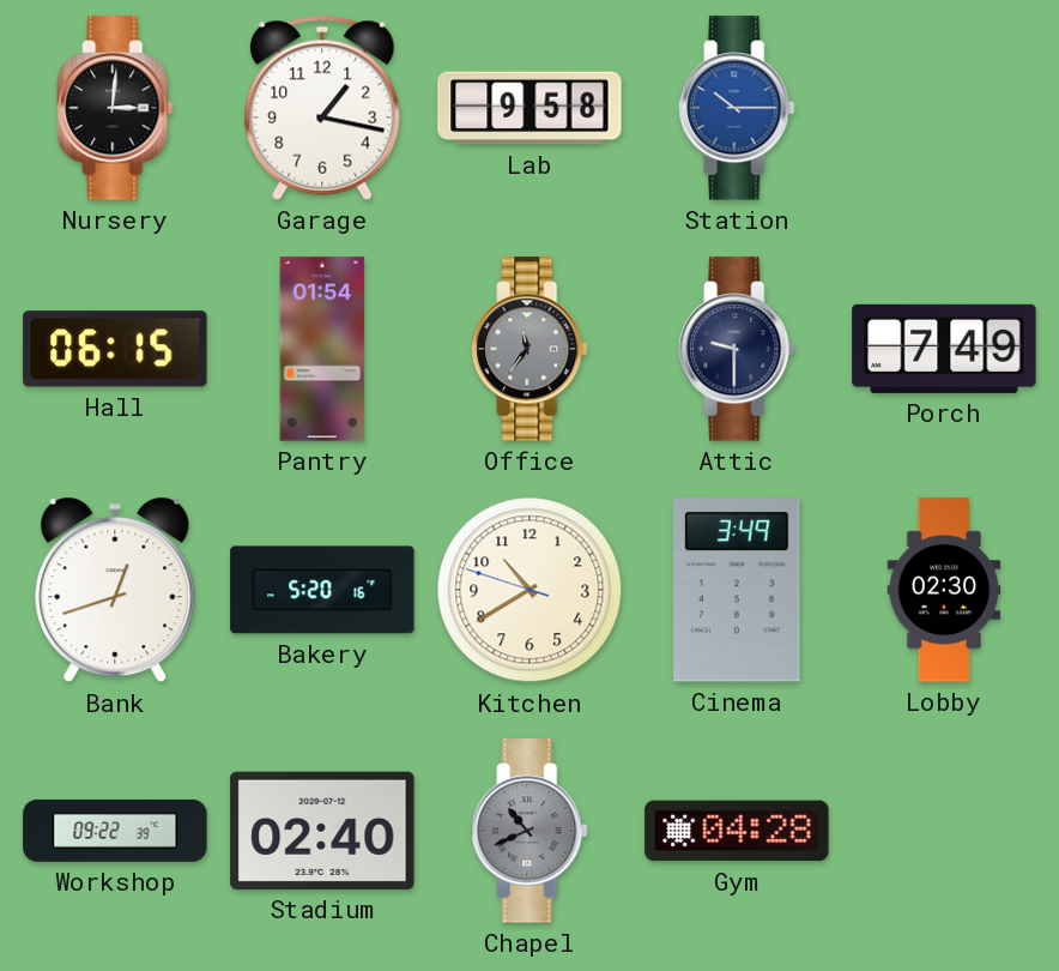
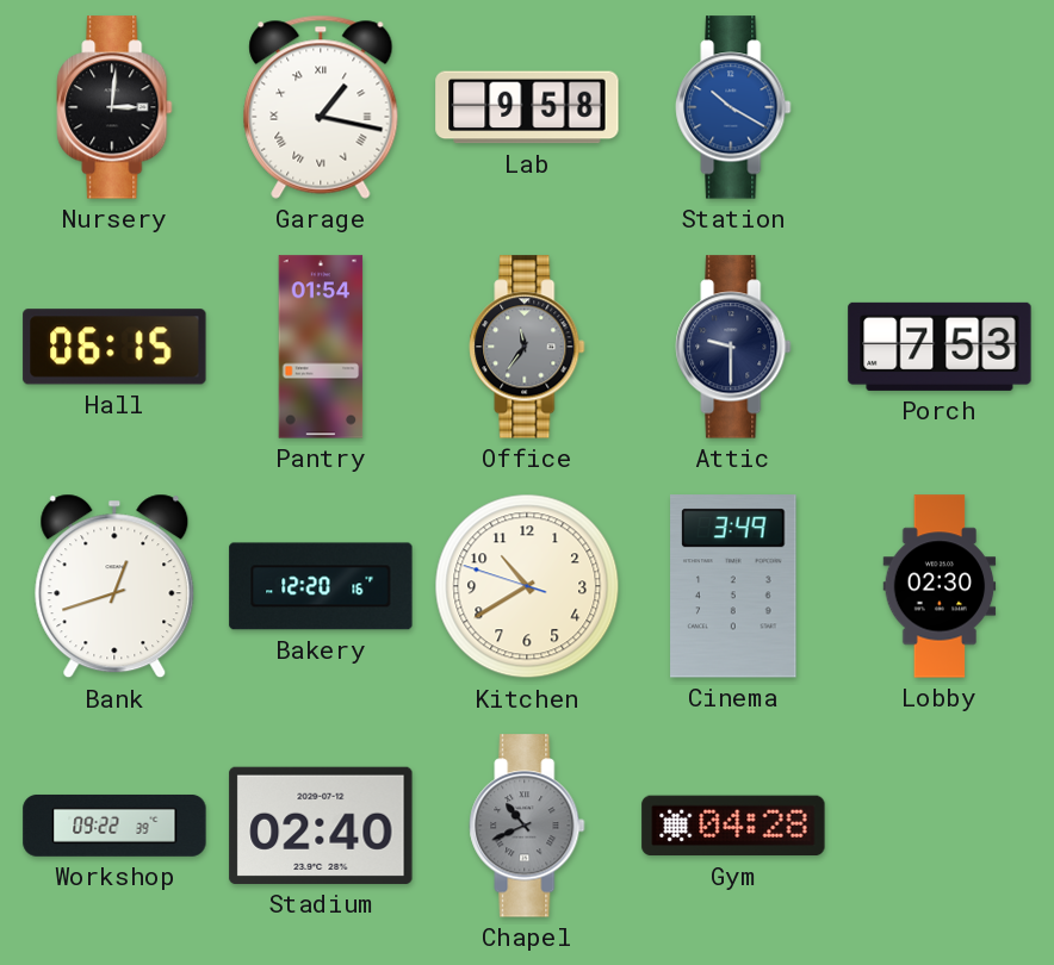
Garage numerals: Arabic -> Roman (321, 107)
Station: 10:15 -> 10:20 (733, 107)
Porch: 7:49 -> 7:53 (940, 347)
Bakery: 5:20 -> 12:20 (321, 586)
